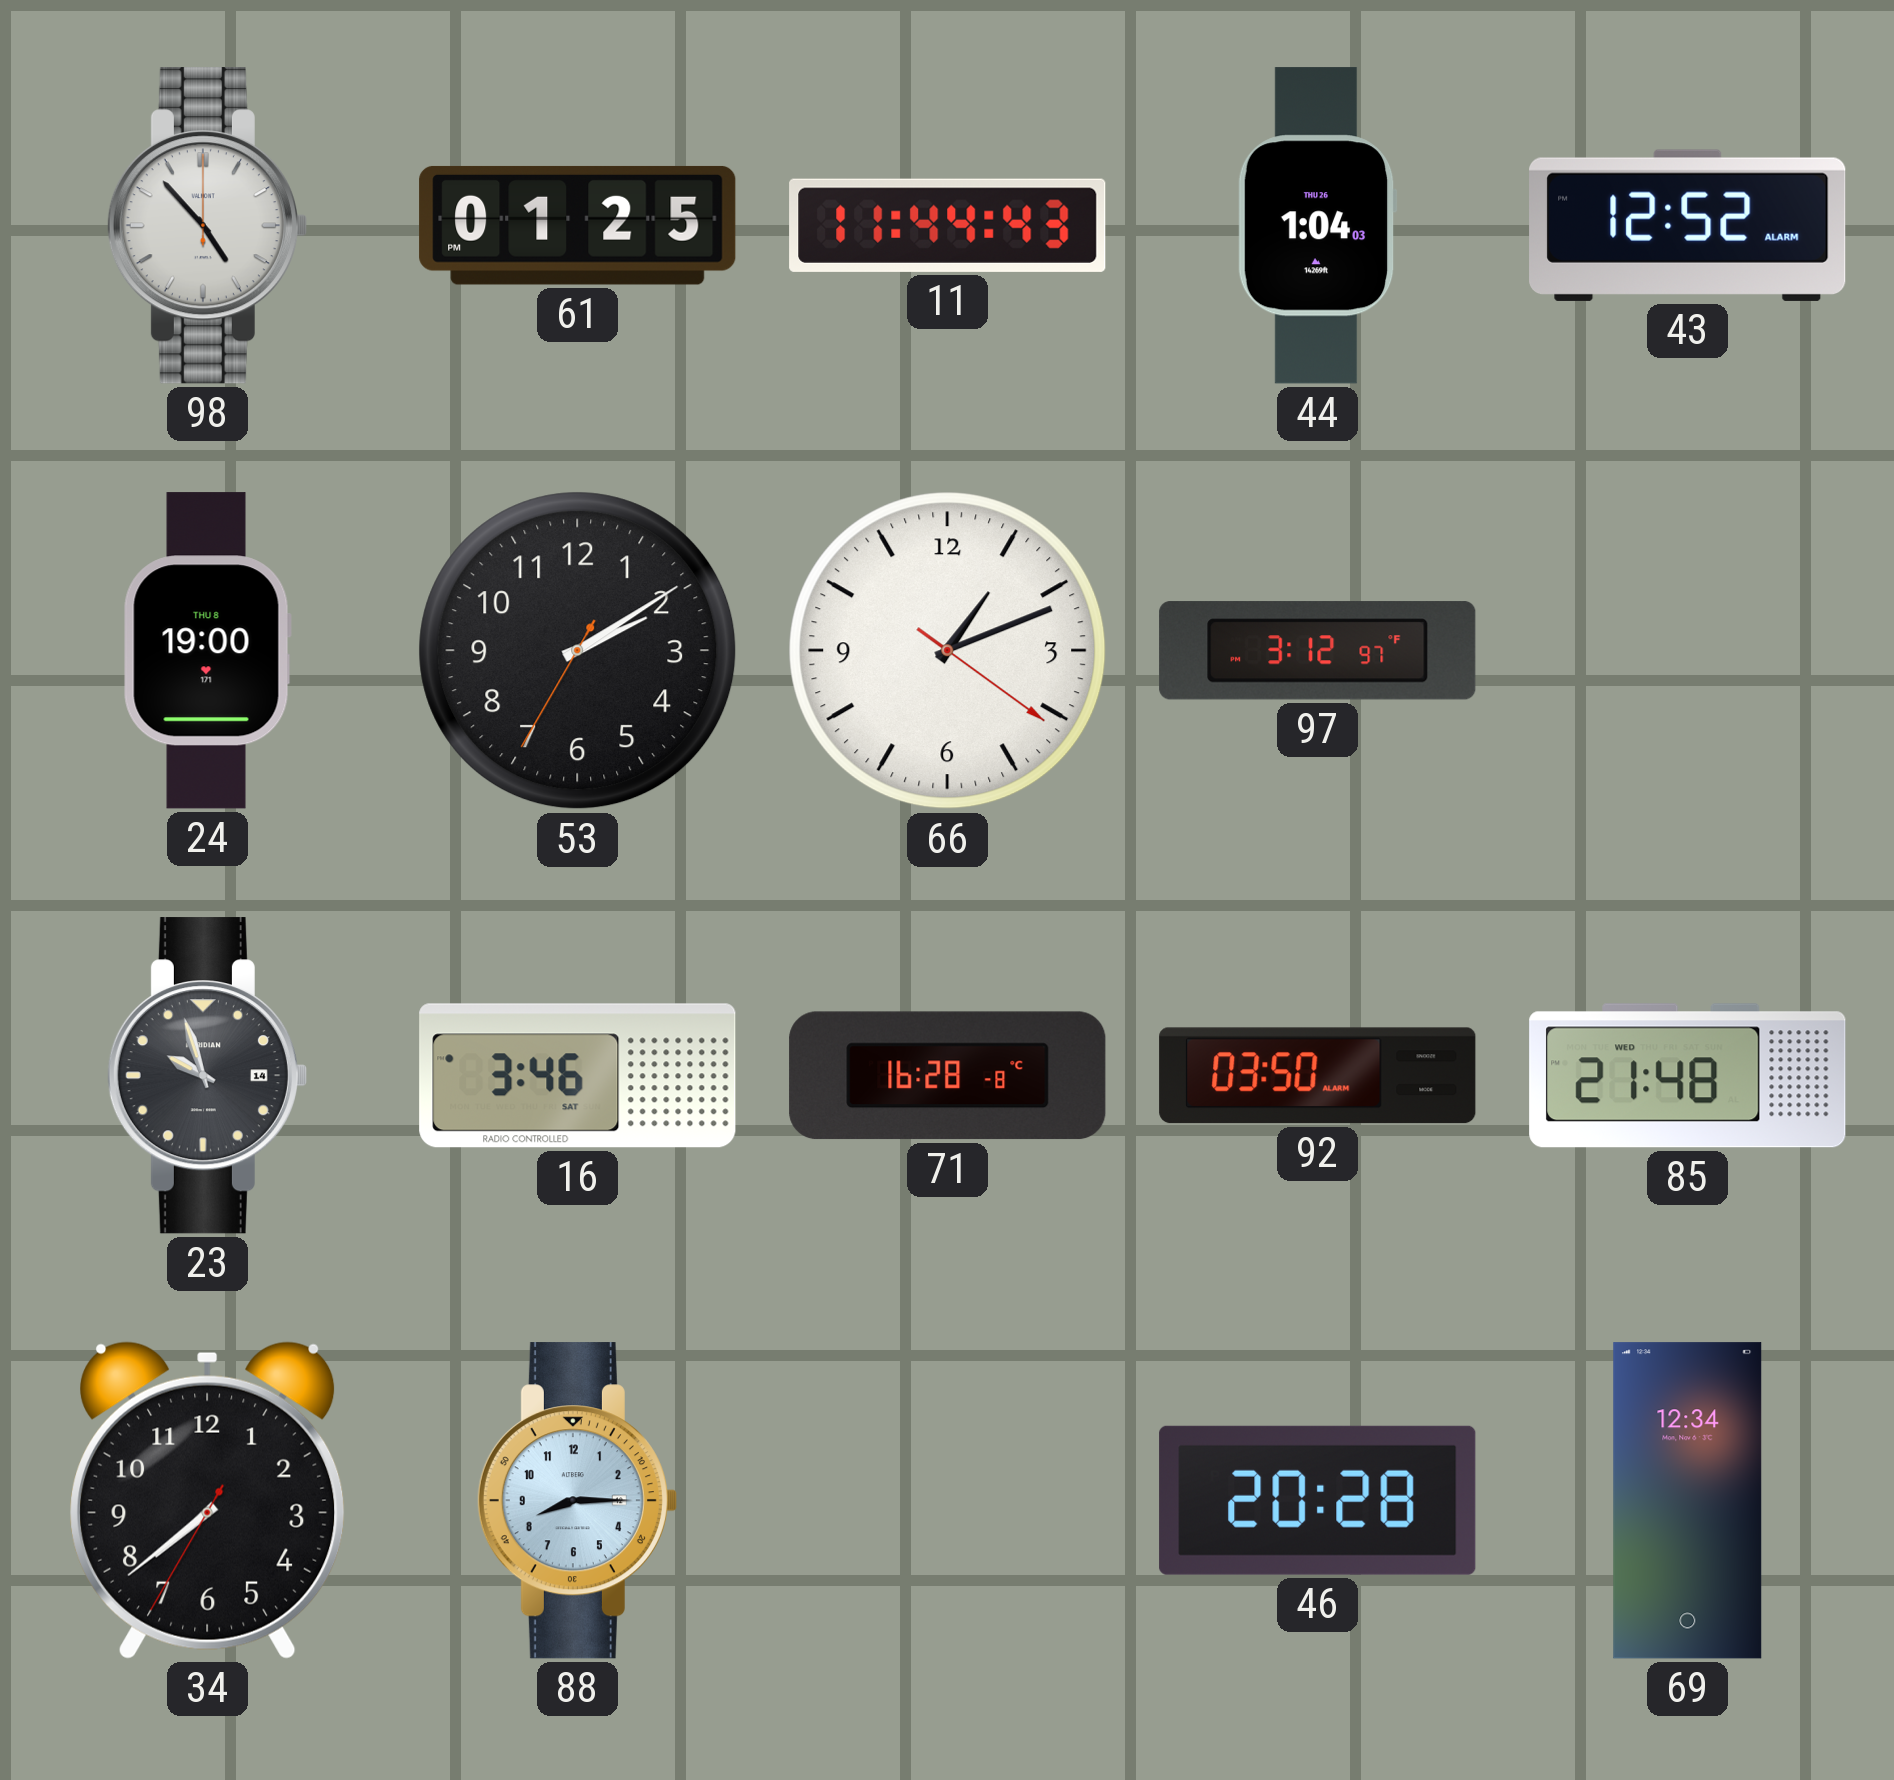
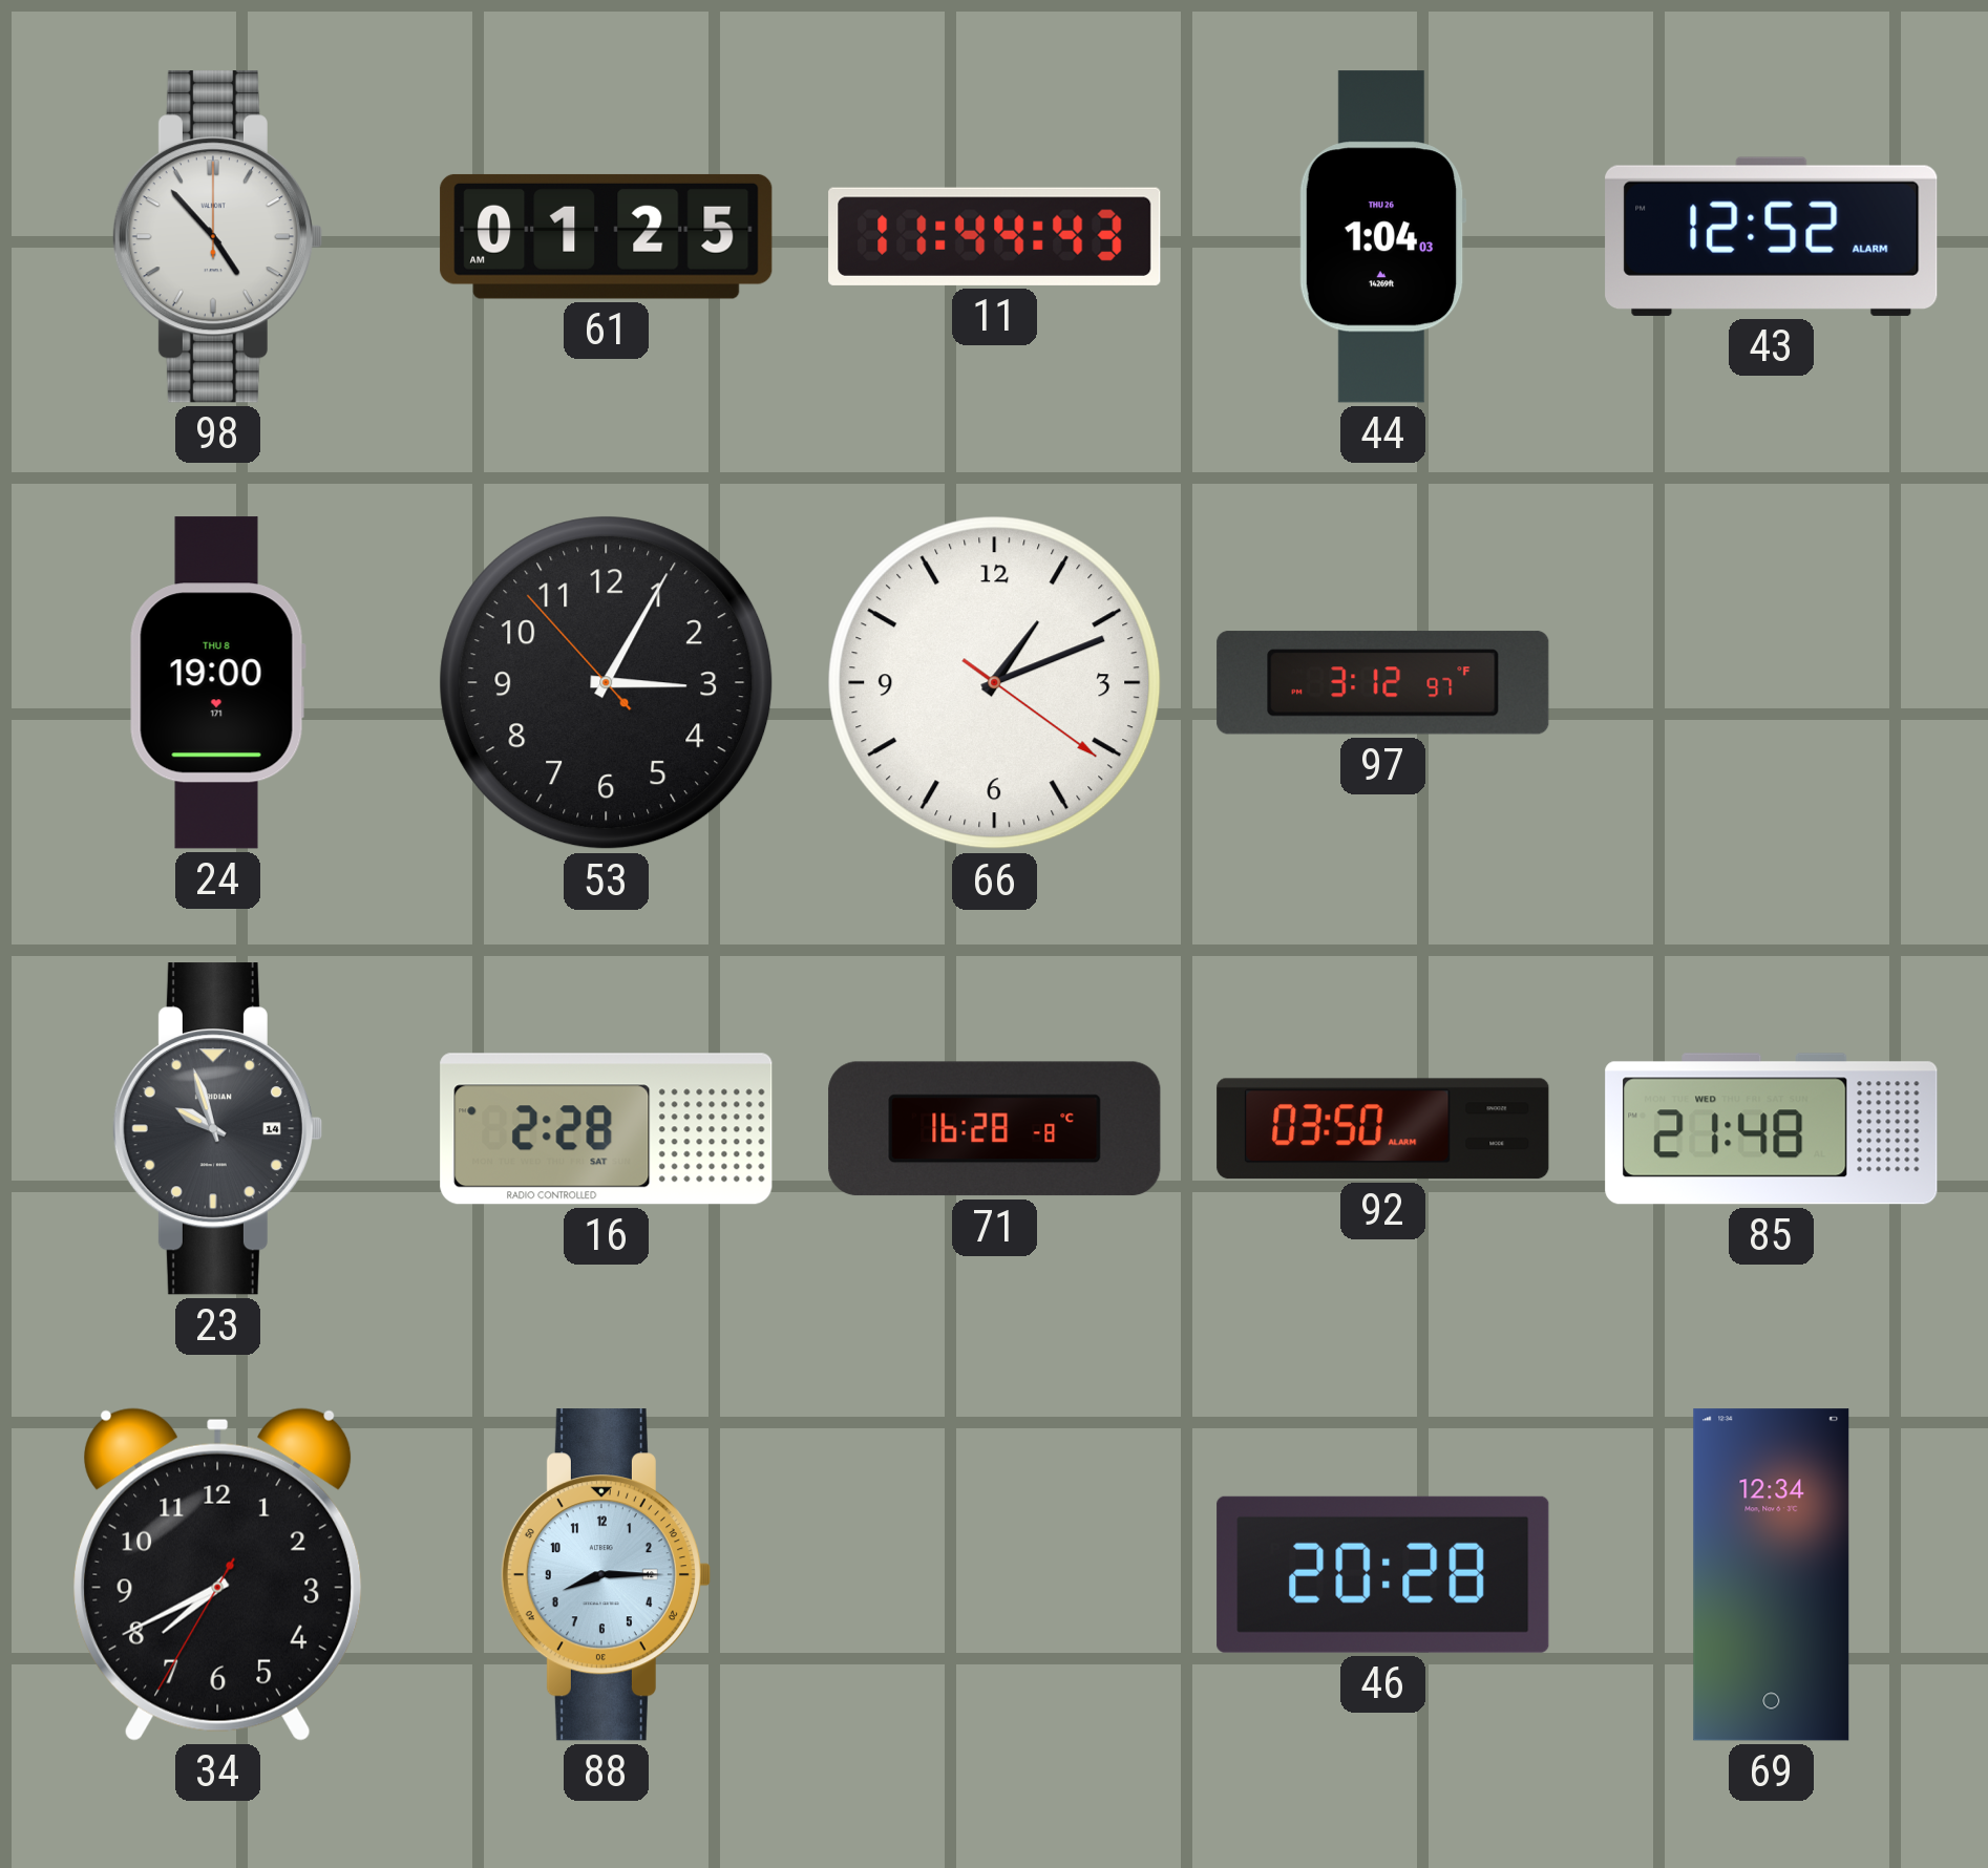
61: 01:25 PM -> 01:25 AM (607, 236)
53: 2:09 -> 3:04 (607, 683)
16: 3:46 -> 2:28 (607, 1129)
34: 7:38 -> 7:40 (218, 1574)
